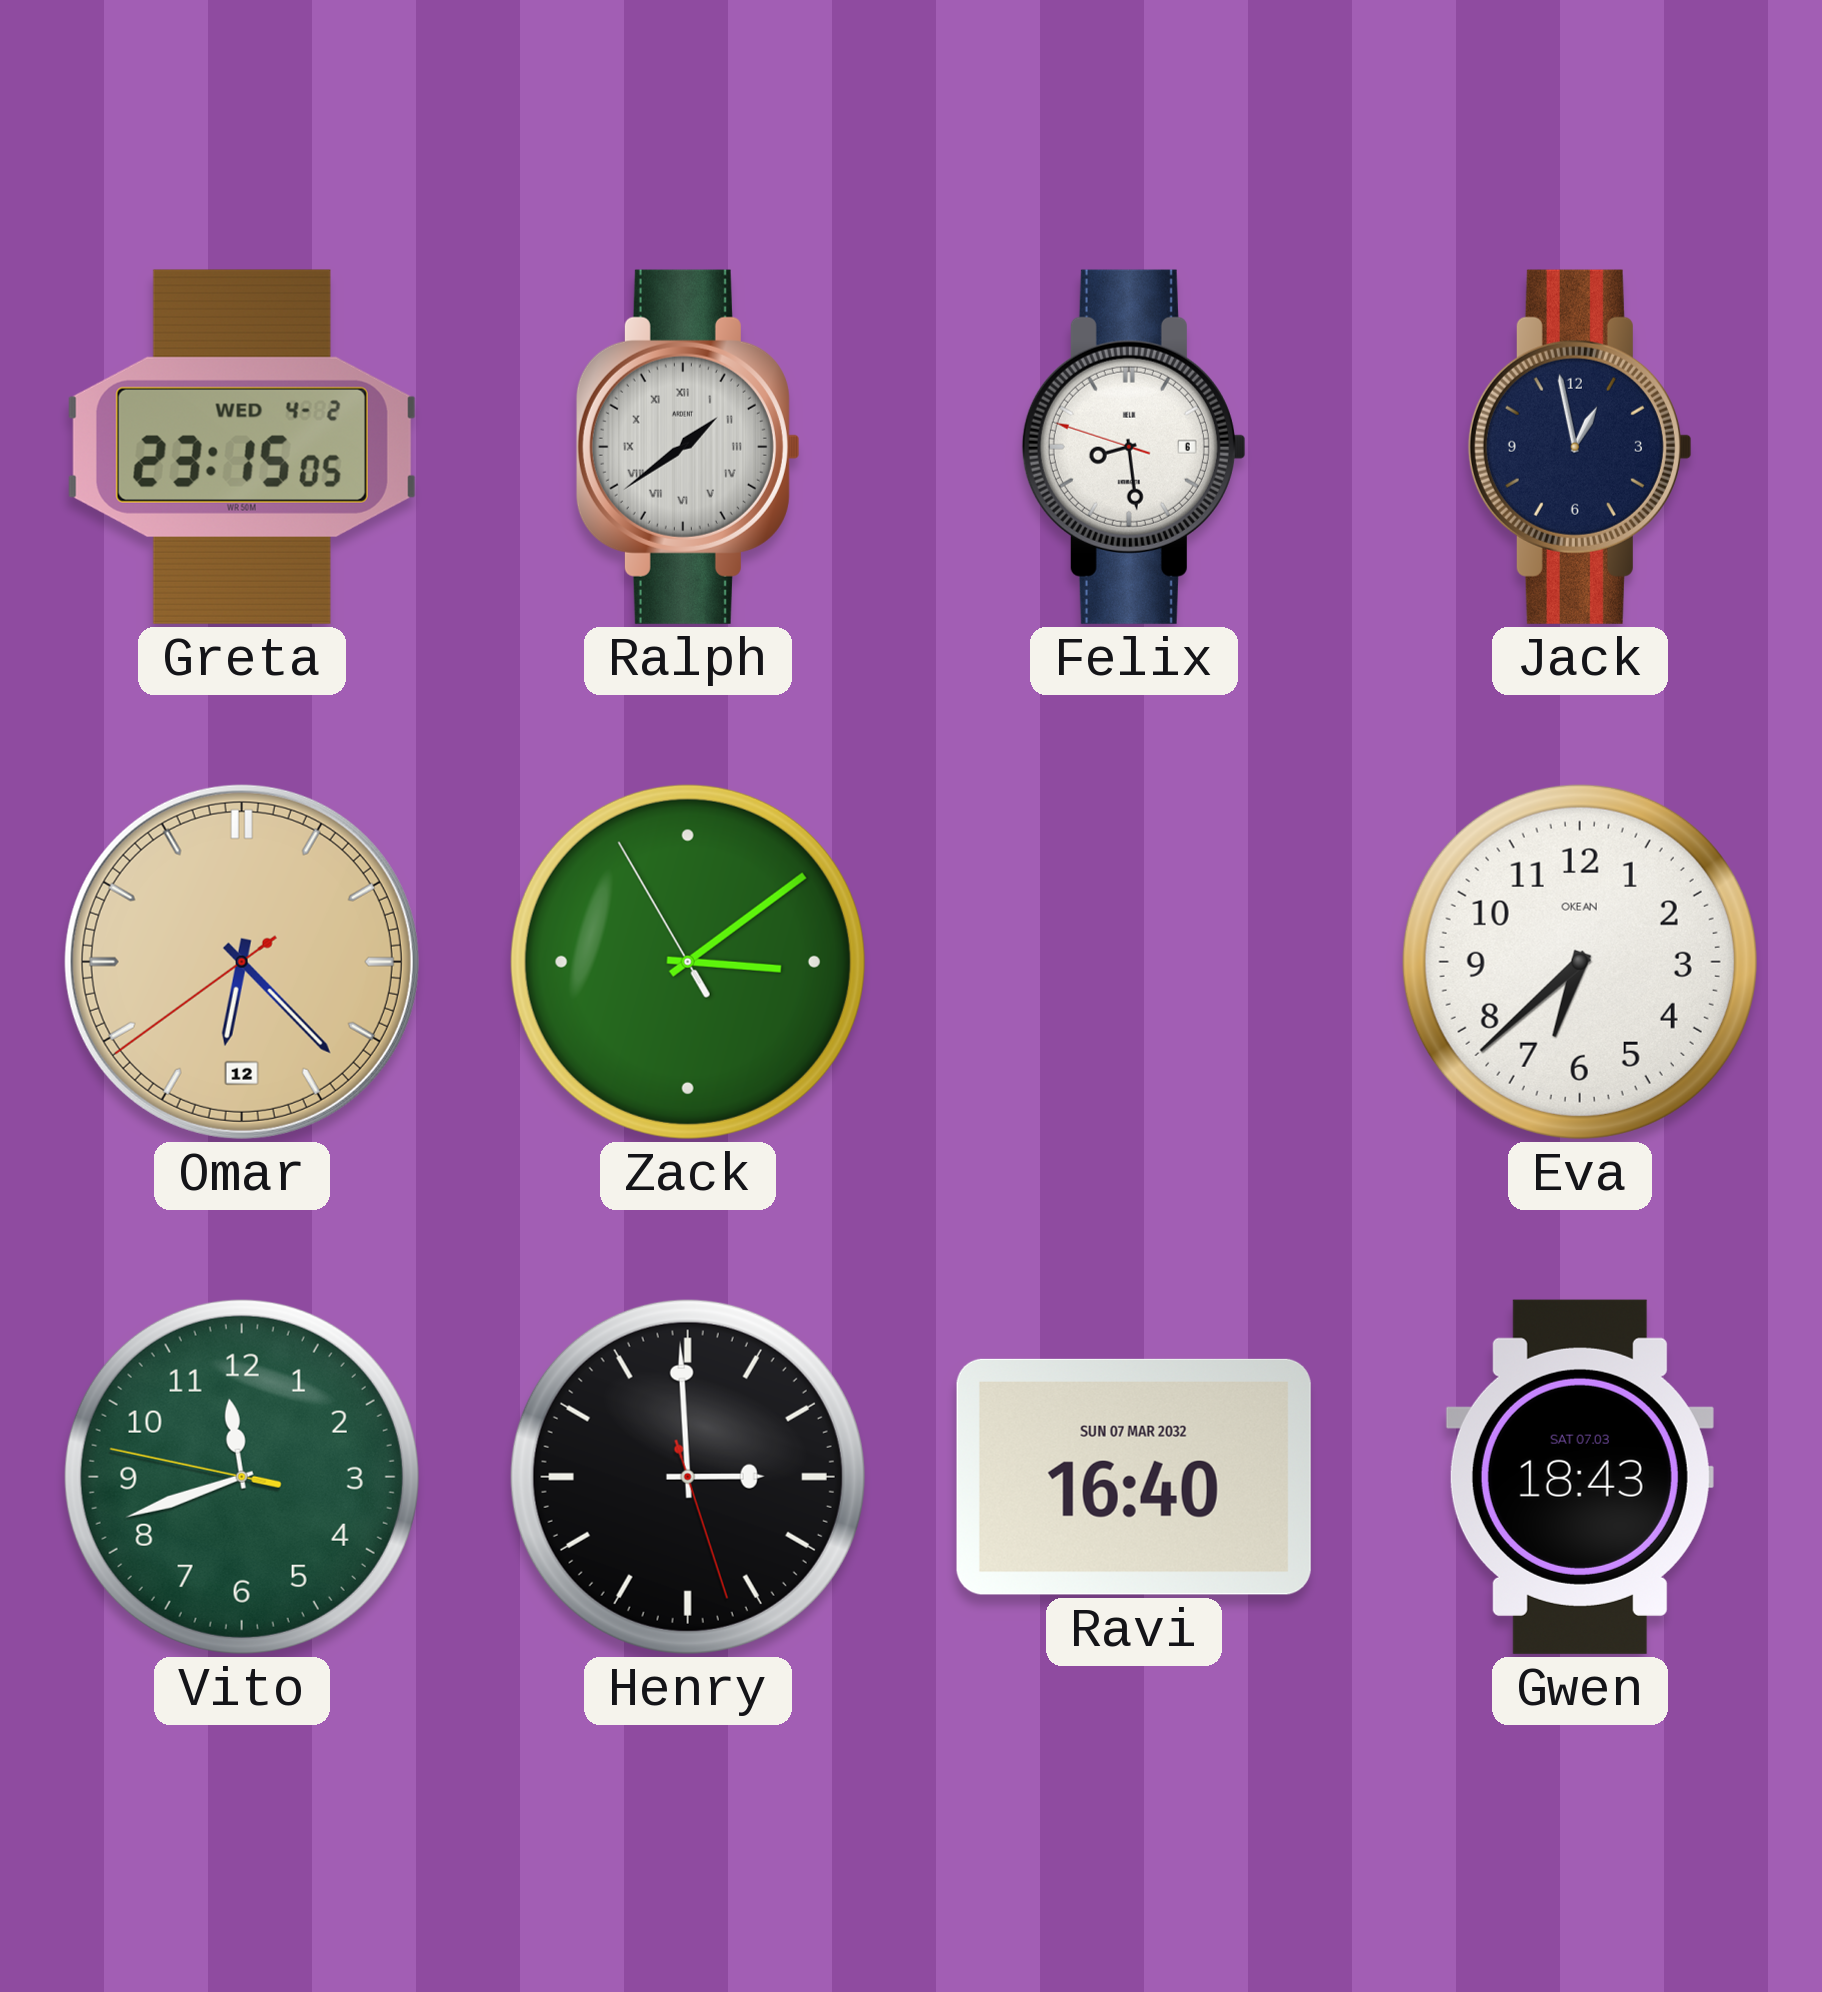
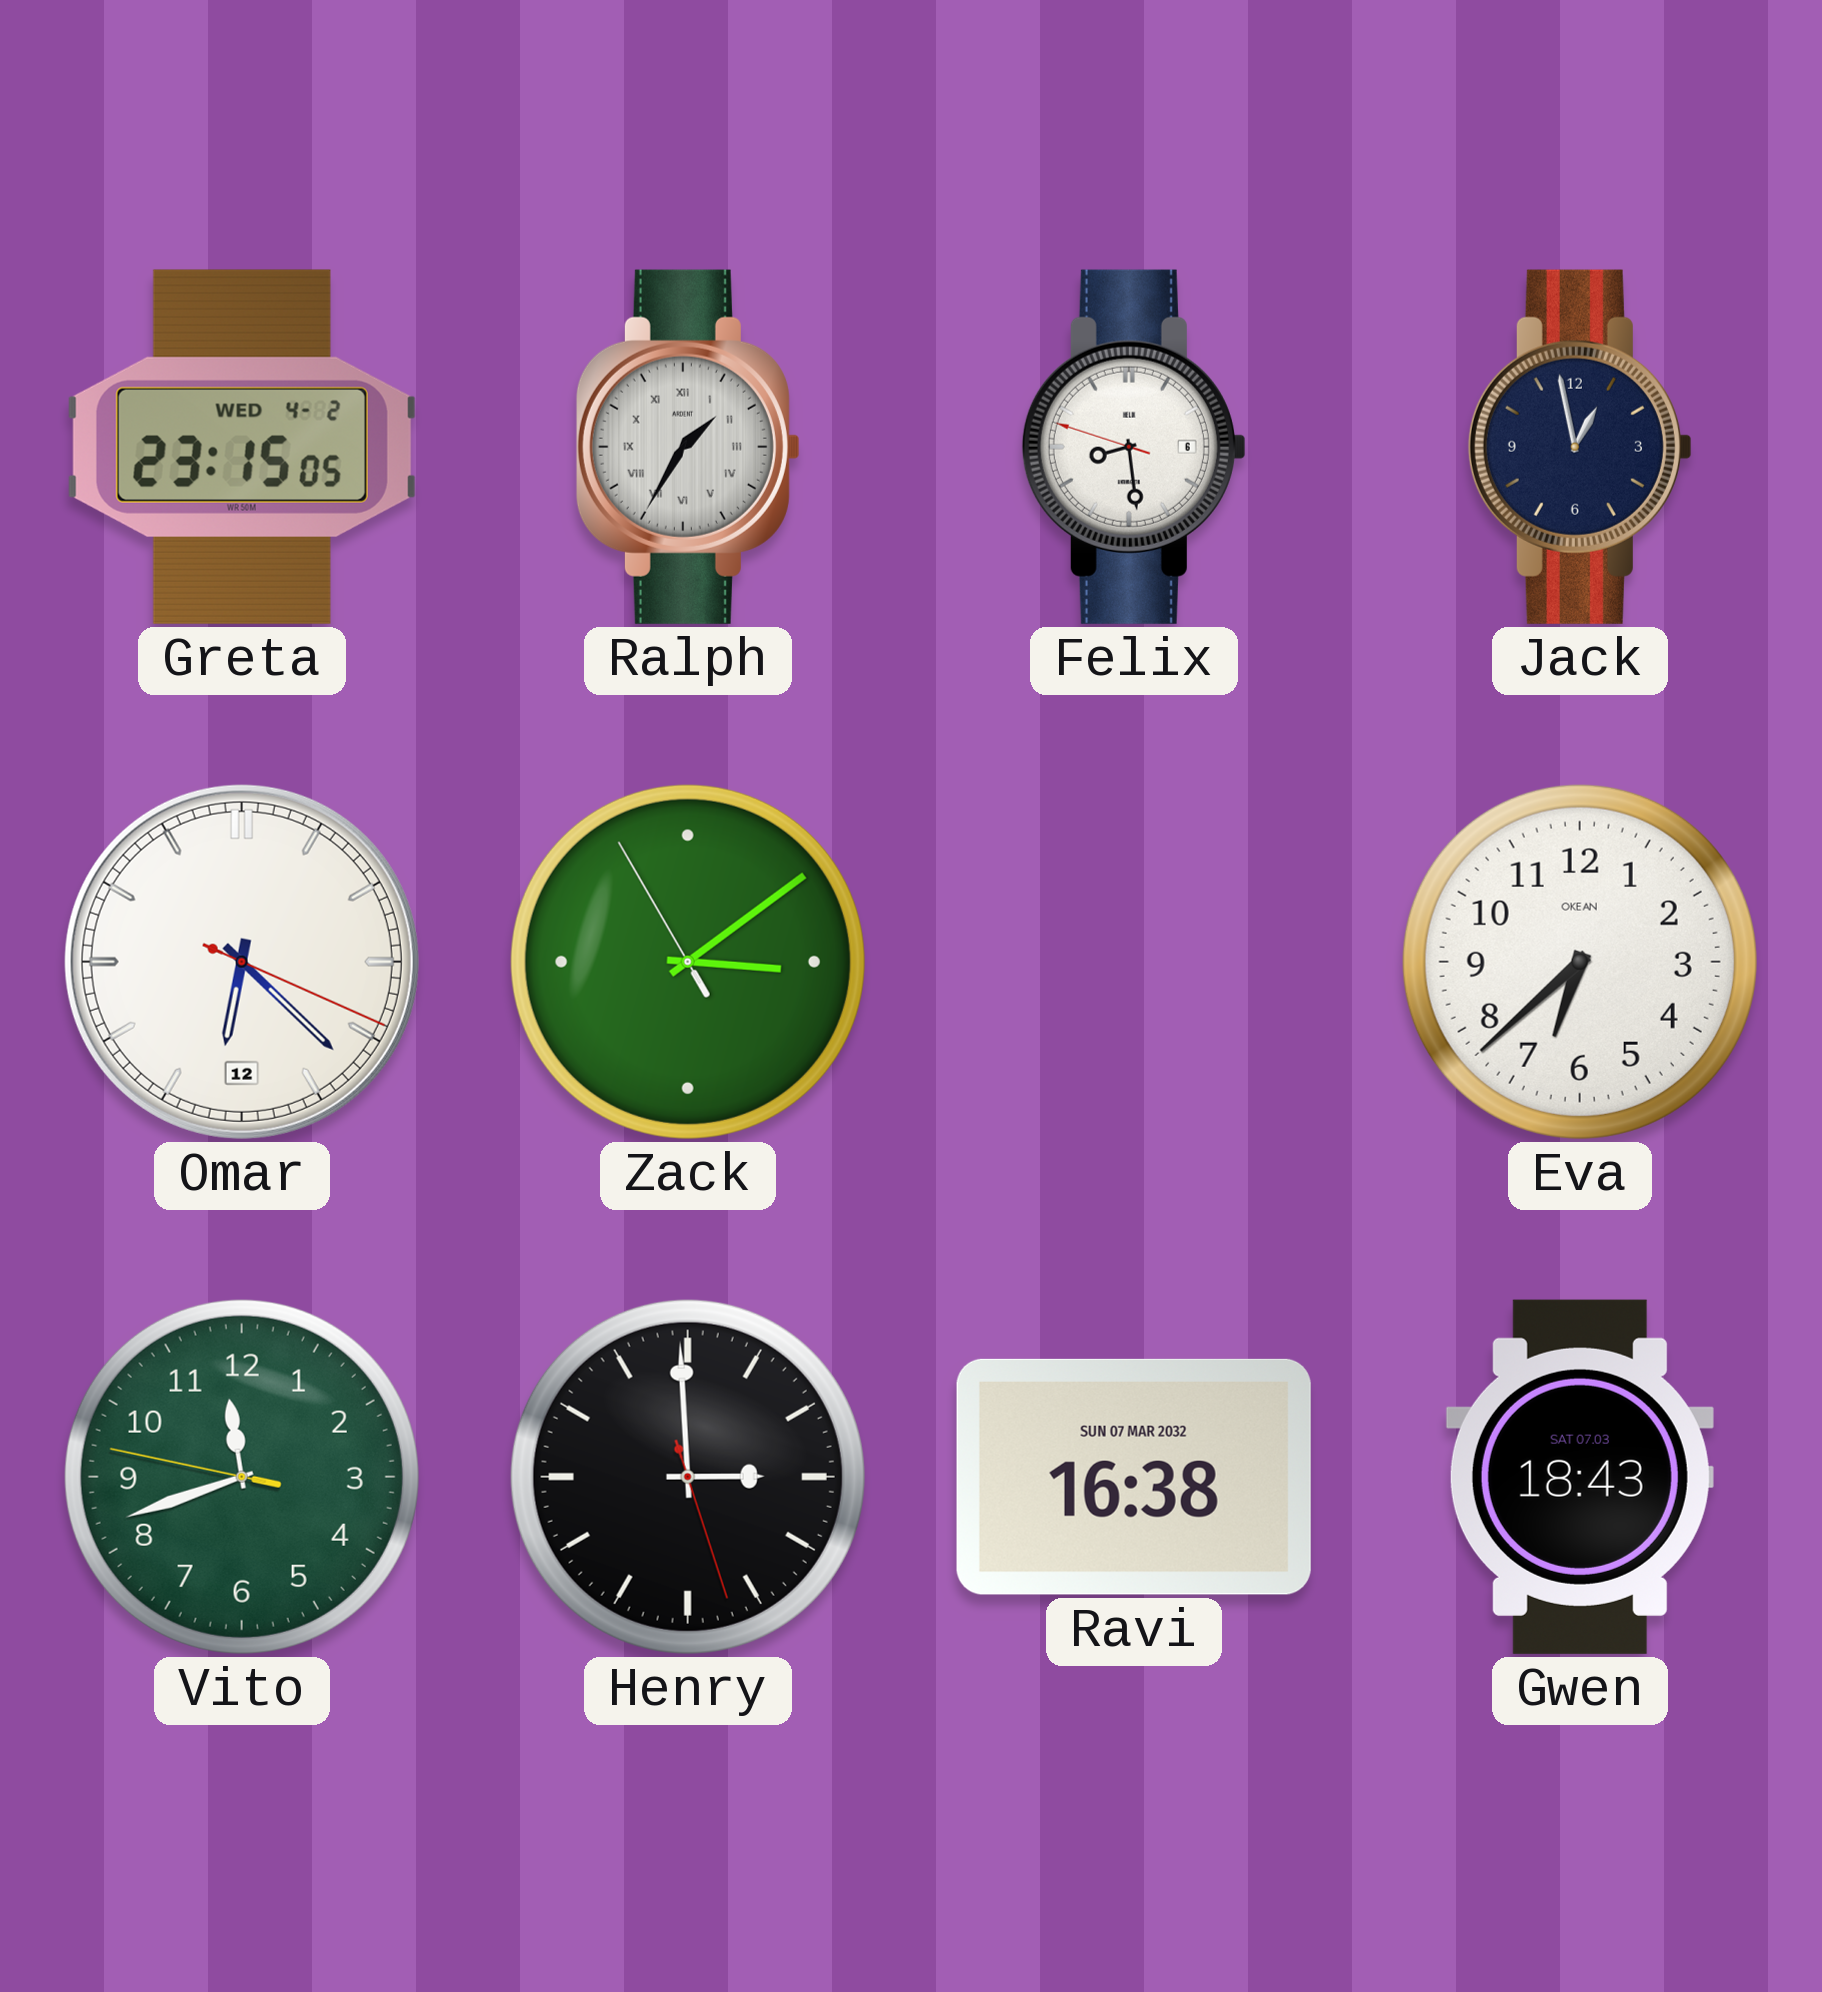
Ralph: 1:39 -> 1:35 (688, 447)
Omar: 6:22:39 -> 6:22:19 (242, 962)
Omar dial: champagne -> white (242, 962)
Ravi: 16:40 -> 16:38 (1134, 1477)
